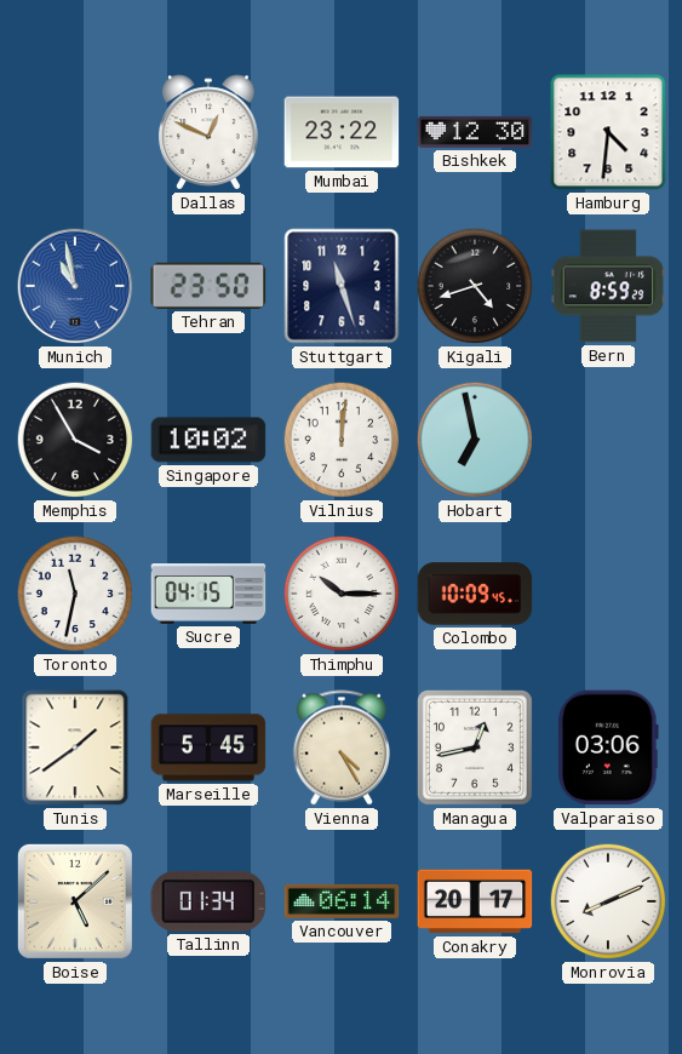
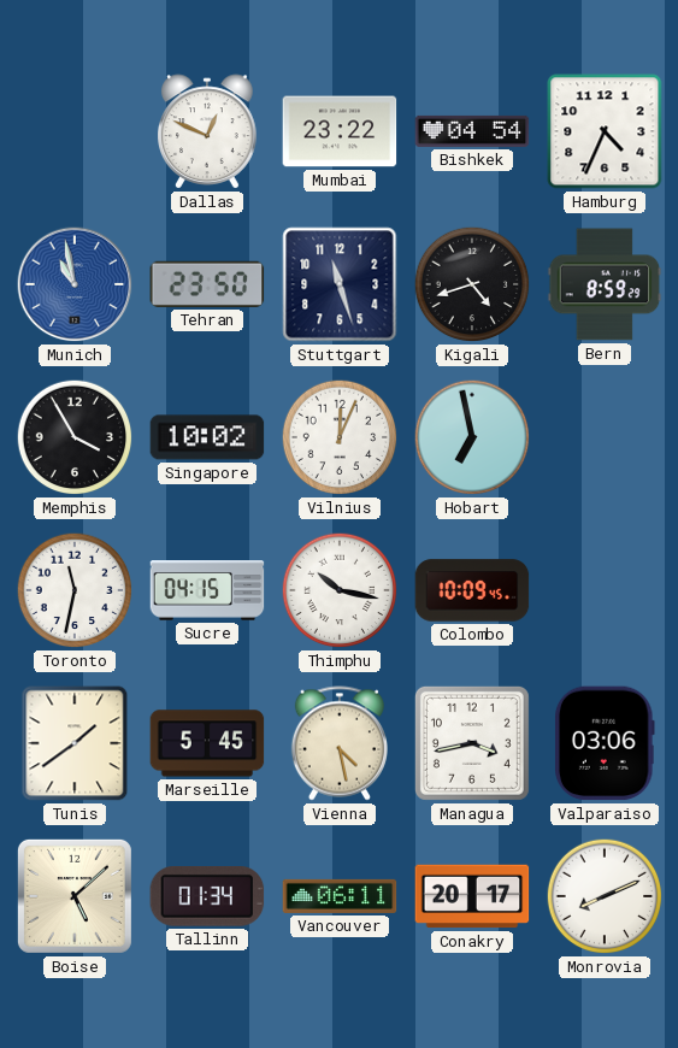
Bishkek: 12:30 -> 04:54 (472, 131)
Hamburg: 4:31 -> 4:34 (605, 131)
Vilnius: 12:01 -> 12:04 (340, 437)
Thimphu: 10:15 -> 10:17 (340, 590)
Vienna: 4:25 -> 4:28 (340, 743)
Managua: 12:43 -> 3:43 (472, 743)
Vancouver: 06:14 -> 06:11 (340, 896)
